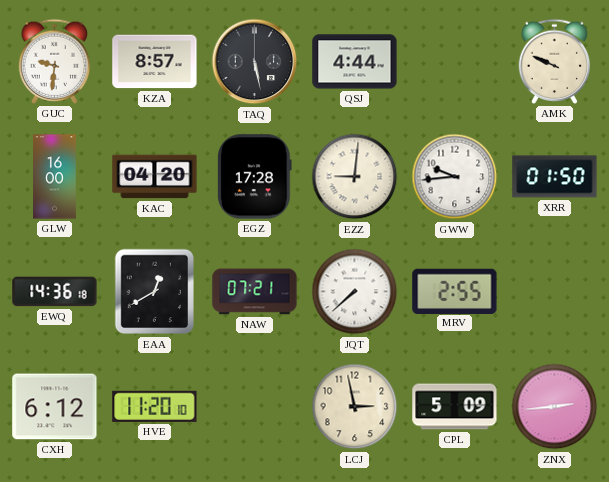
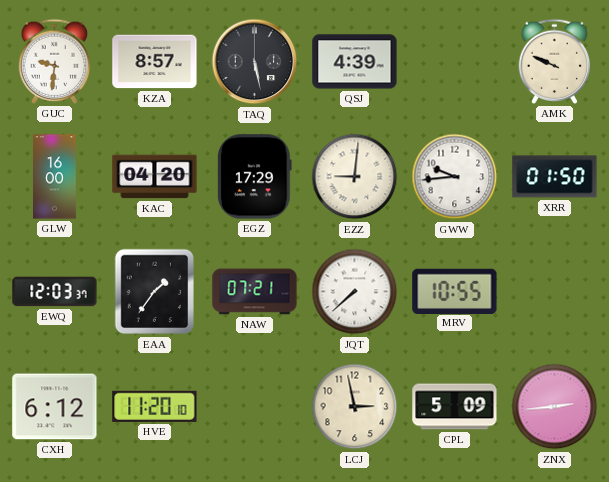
QSJ: 4:44 -> 4:39 (355, 62)
EGZ: 17:28 -> 17:29 (255, 177)
EWQ: 14:36 -> 12:03 (55, 292)
EAA: 12:40 -> 1:36 (155, 292)
MRV: 2:55 -> 10:55 (455, 291)
